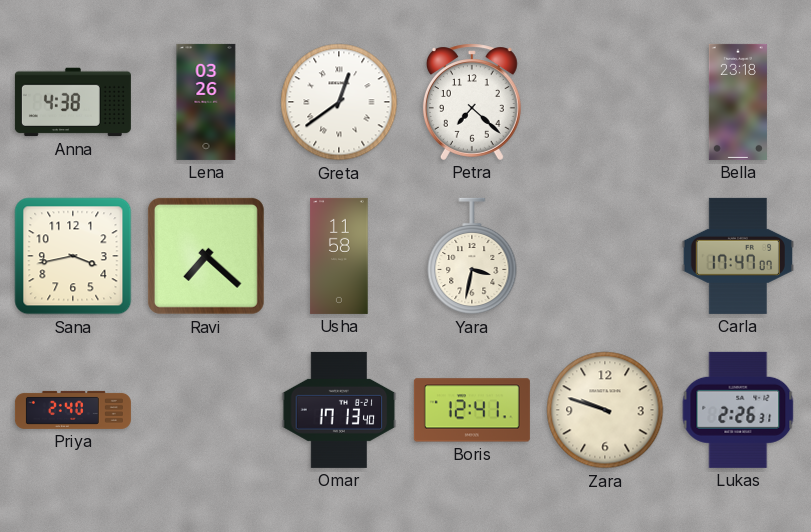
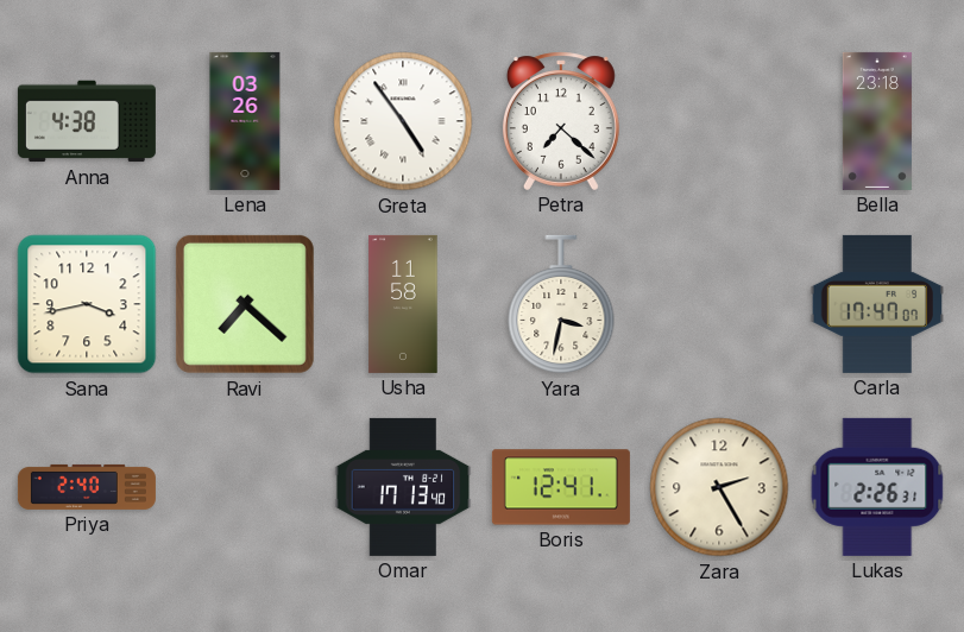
Greta: 12:39 -> 4:54 (403, 121)
Zara: 9:48 -> 2:25 (719, 487)
